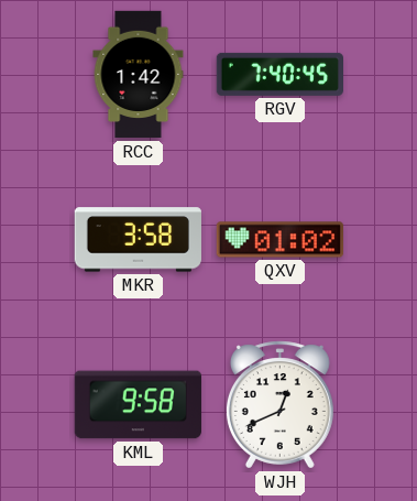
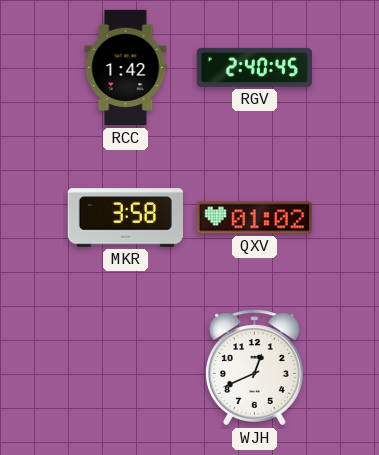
RGV: 7:40 -> 2:40 (254, 67)
KML: 9:58 -> none (138, 405)
